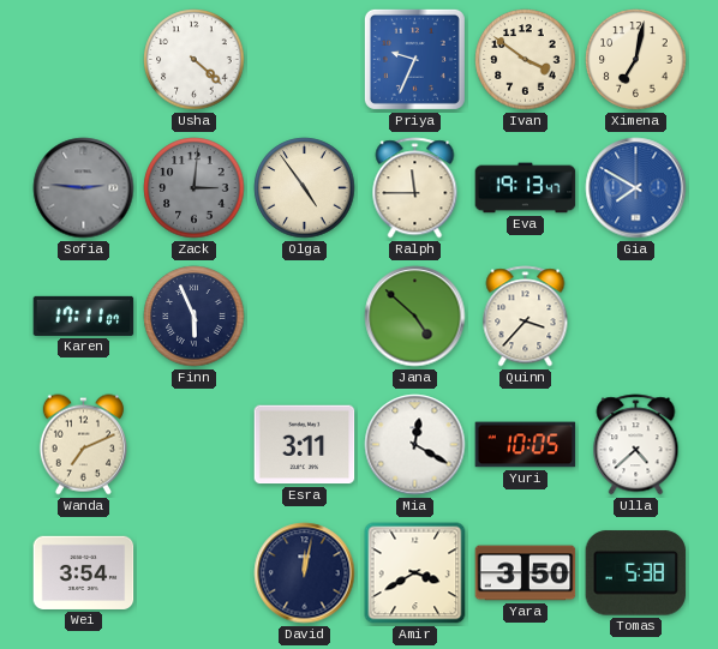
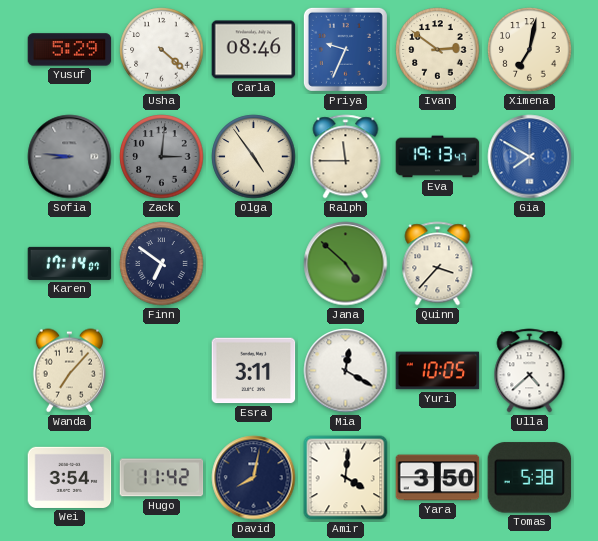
Yusuf: none -> 5:29 (70, 50)
Carla: none -> 08:46 (254, 50)
Ivan: 3:51 -> 2:51 (438, 50)
Sofia: 2:46 -> 8:46 (70, 157)
Karen: 17:11 -> 17:14 (70, 263)
Finn: 5:56 -> 6:51 (162, 264)
Wanda: 7:11 -> 7:07 (69, 371)
Hugo: none -> 11:42 (162, 478)
David: 12:02 -> 8:02 (254, 478)
Amir: 3:40 -> 4:01 (346, 478)
